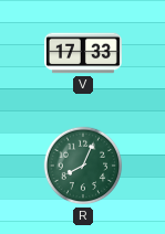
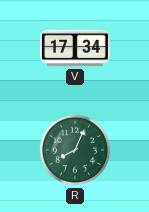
V: 17:33 -> 17:34 (75, 48)
